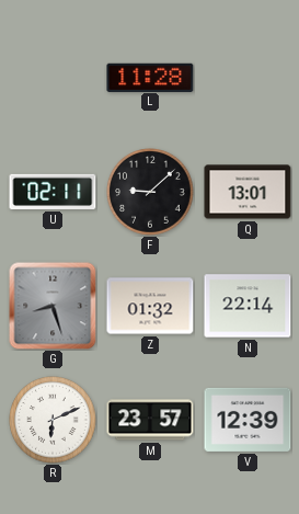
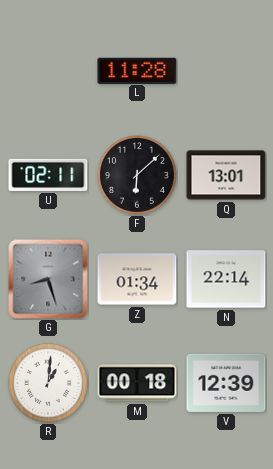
F: 9:08 -> 6:08 (137, 175)
Z: 01:32 -> 01:34 (137, 279)
R: 6:11 -> 1:01 (48, 383)
M: 23:57 -> 00:18 (137, 383)
